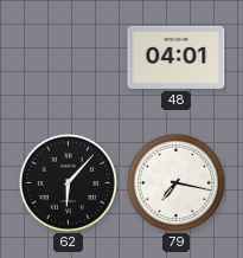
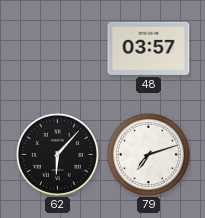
48: 04:01 -> 03:57 (149, 48)
79: 7:17 -> 7:12 (148, 154)
